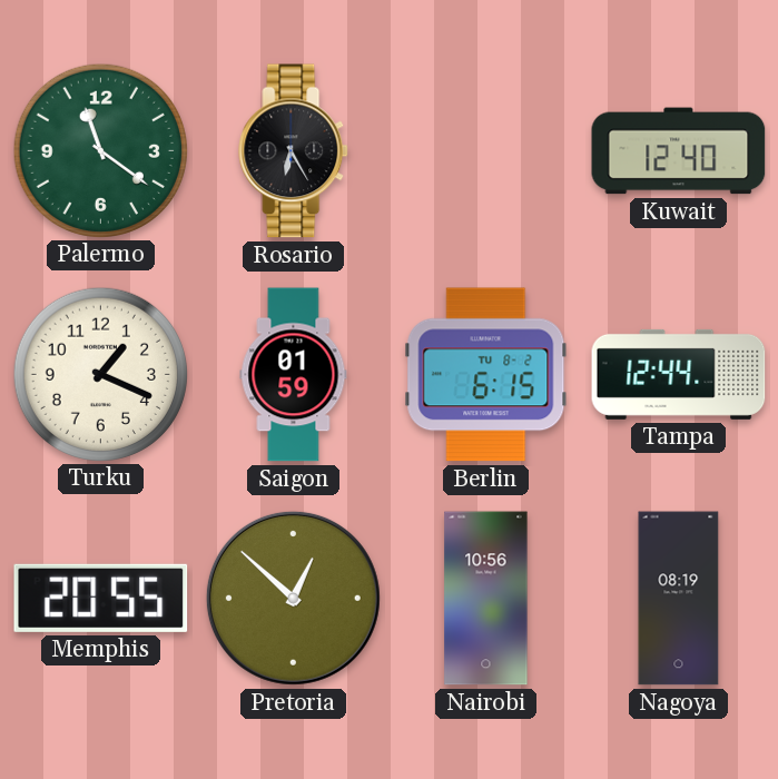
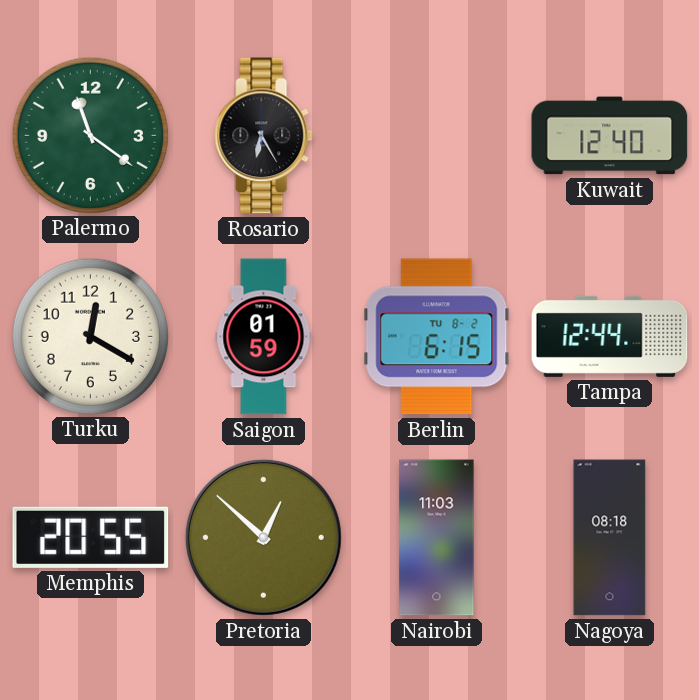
Turku: 1:19 -> 12:20 (90, 336)
Nairobi: 10:56 -> 11:03 (437, 538)
Nagoya: 08:19 -> 08:18 (610, 538)
